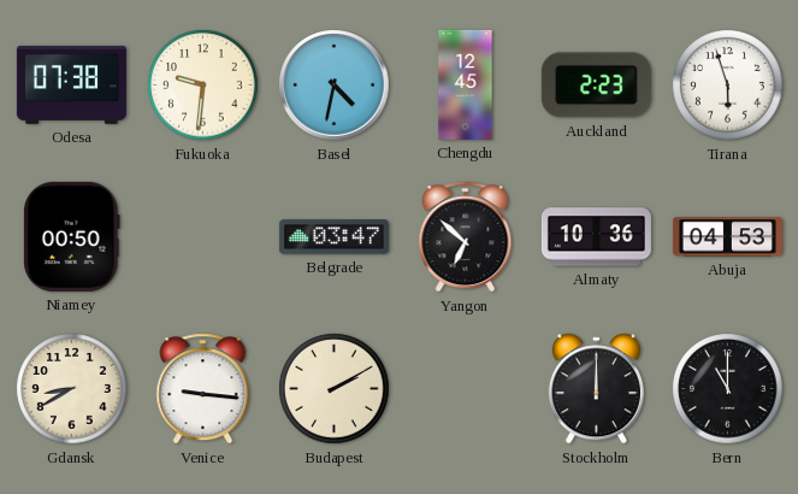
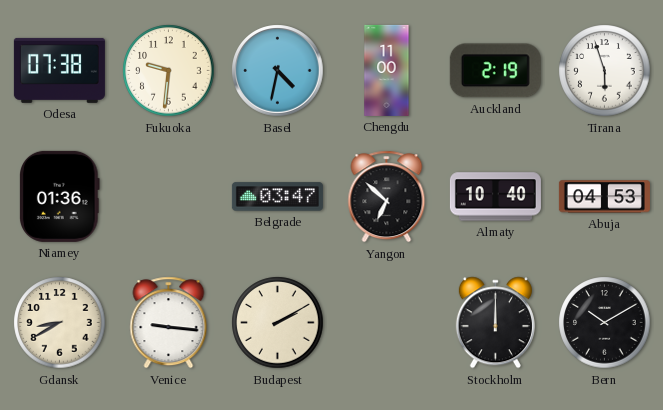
Chengdu: 12:45 -> 11:00 (387, 70)
Auckland: 2:23 -> 2:19 (495, 71)
Niamey: 00:50 -> 01:36 (60, 196)
Almaty: 10:36 -> 10:40 (495, 197)
Bern: 11:00 -> 10:10 (605, 323)
